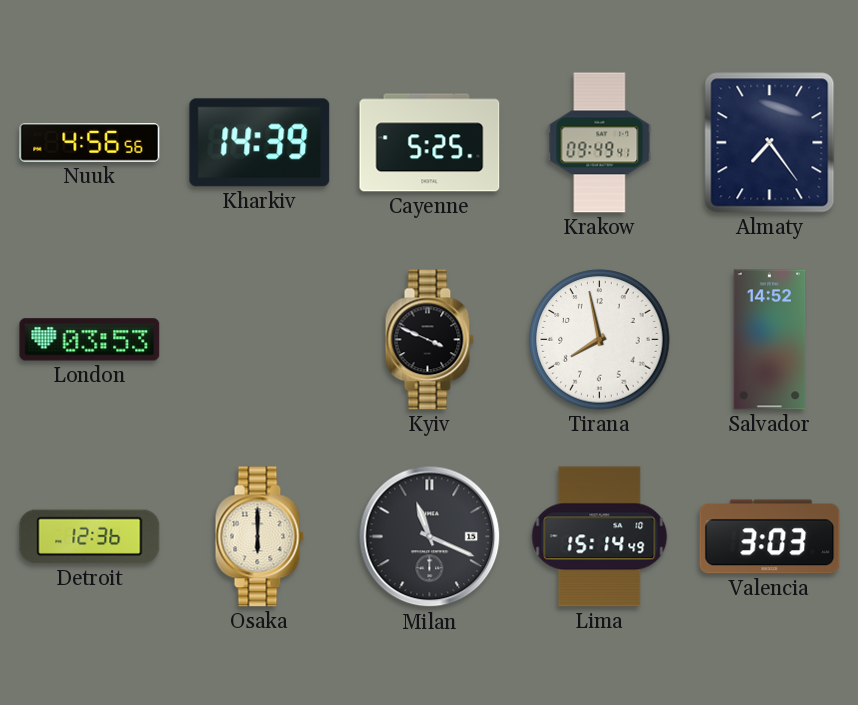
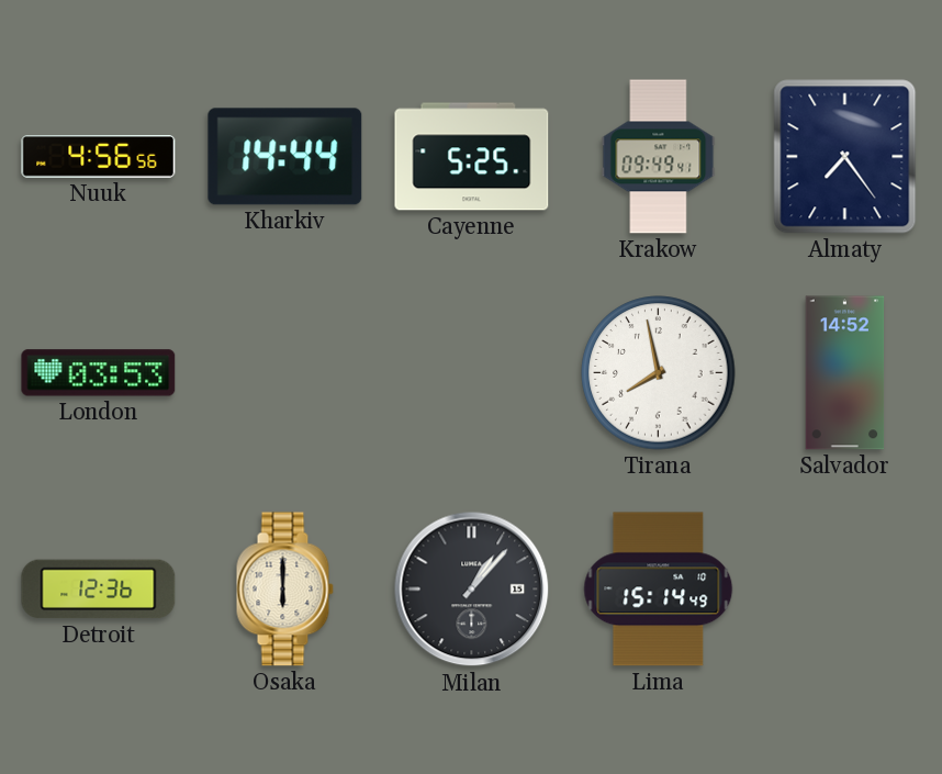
Kharkiv: 14:39 -> 14:44 (285, 157)
Kyiv: 3:49 -> none (429, 340)
Milan: 11:19 -> 1:07 (472, 590)
Valencia: 3:03 -> none (770, 537)
